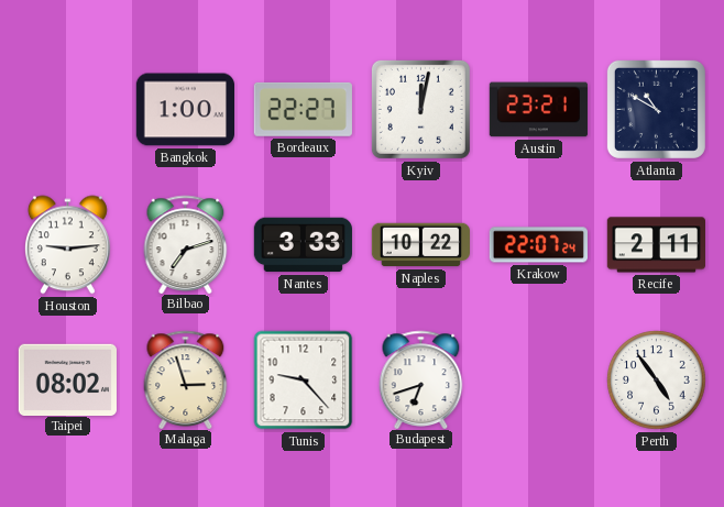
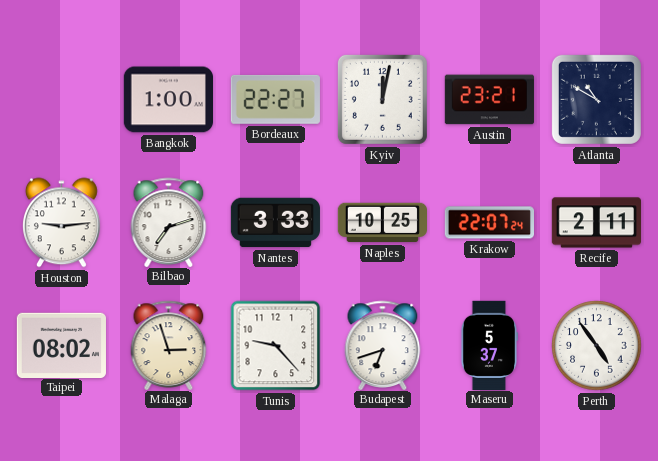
Naples: 10:22 -> 10:25 (382, 223)
Maseru: none -> 5:37 (488, 345)
